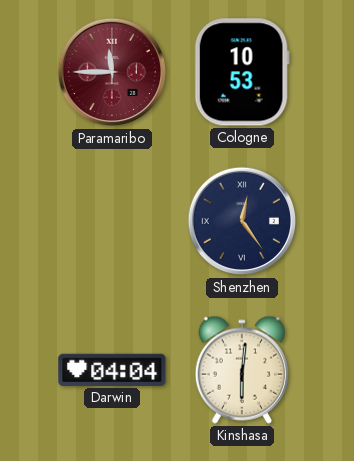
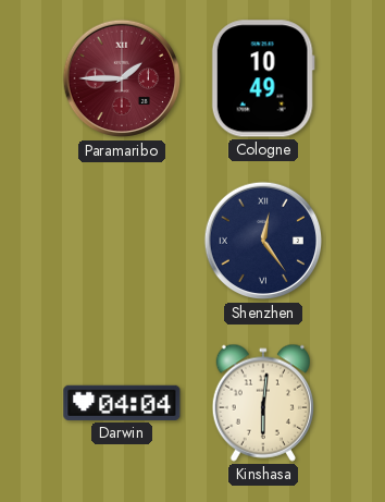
Paramaribo: 11:45 -> 1:45 (122, 78)
Cologne: 10:53 -> 10:49 (263, 78)
